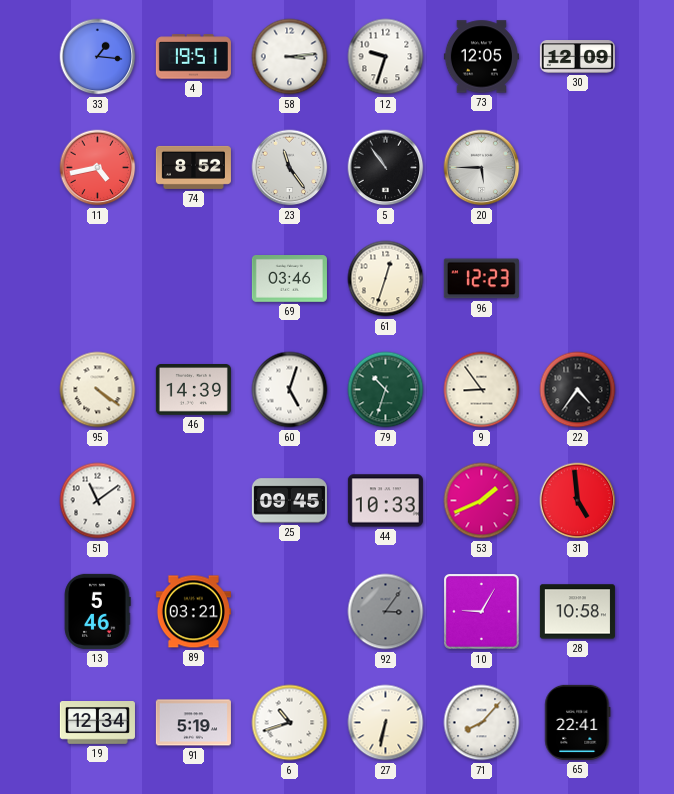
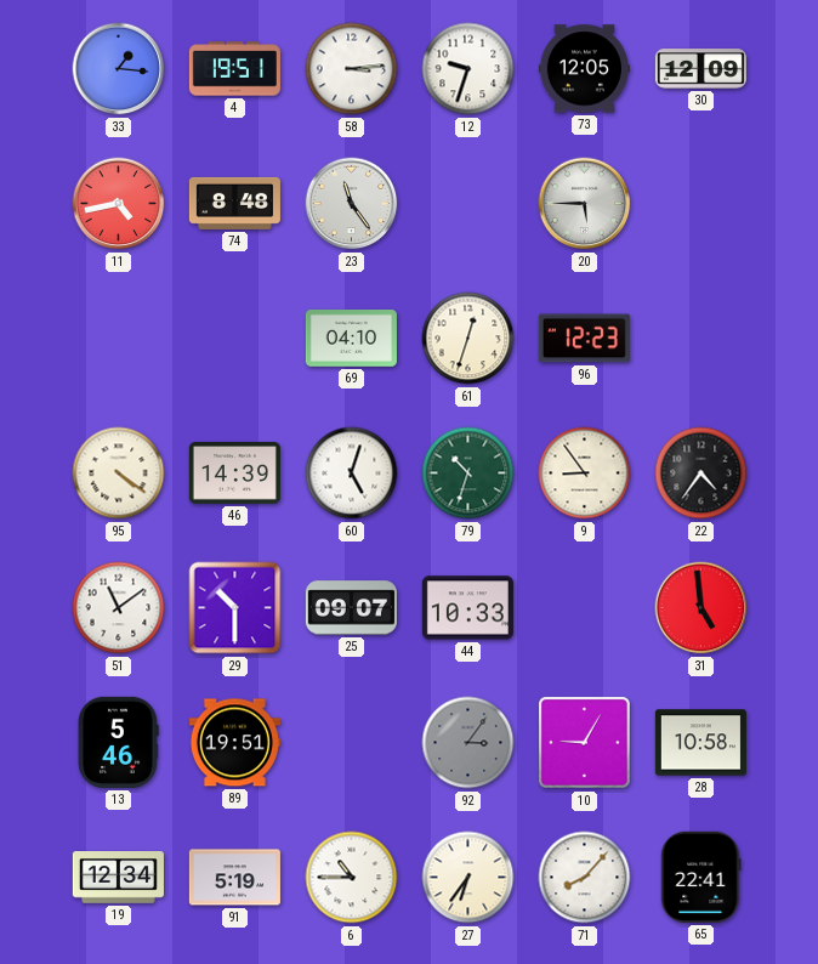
74: 8:52 -> 8:48 (234, 203)
5: 10:54 -> none (386, 168)
69: 03:46 -> 04:10 (351, 339)
29: none -> 10:30 (235, 608)
25: 09:45 -> 09:07 (351, 608)
53: 1:41 -> none (482, 501)
89: 03:21 -> 19:51 (234, 743)
6: 10:42 -> 10:45 (352, 878)
27: 6:32 -> 6:36 (468, 878)
